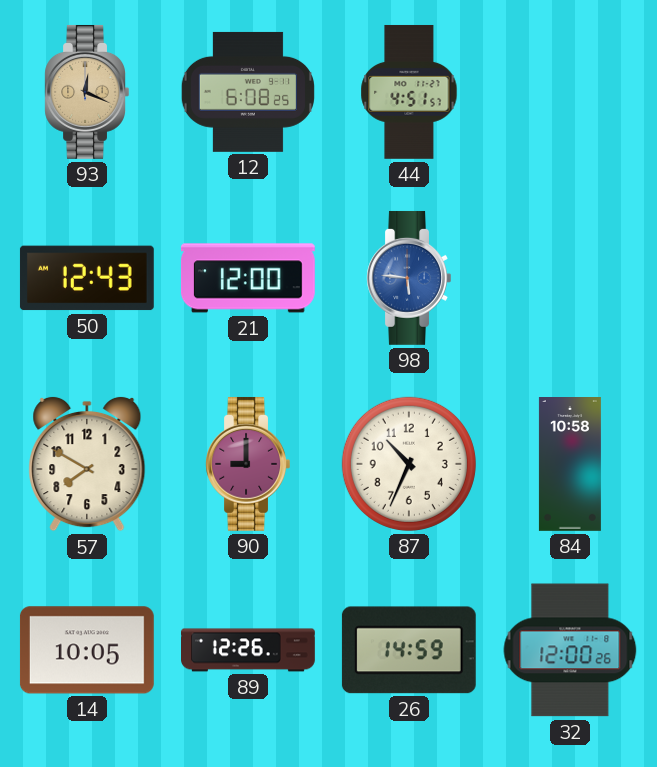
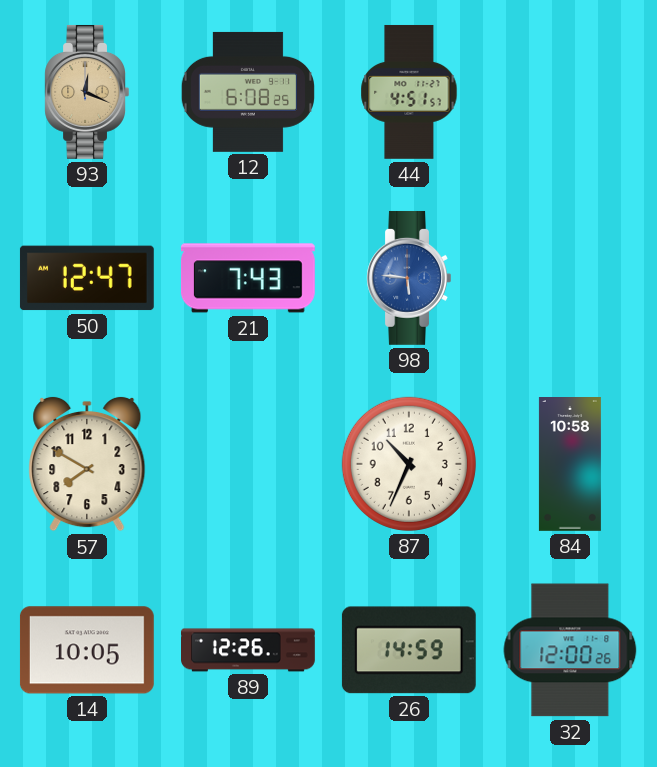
50: 12:43 -> 12:47 (87, 278)
21: 12:00 -> 7:43 (248, 278)
90: 9:00 -> none (248, 464)
